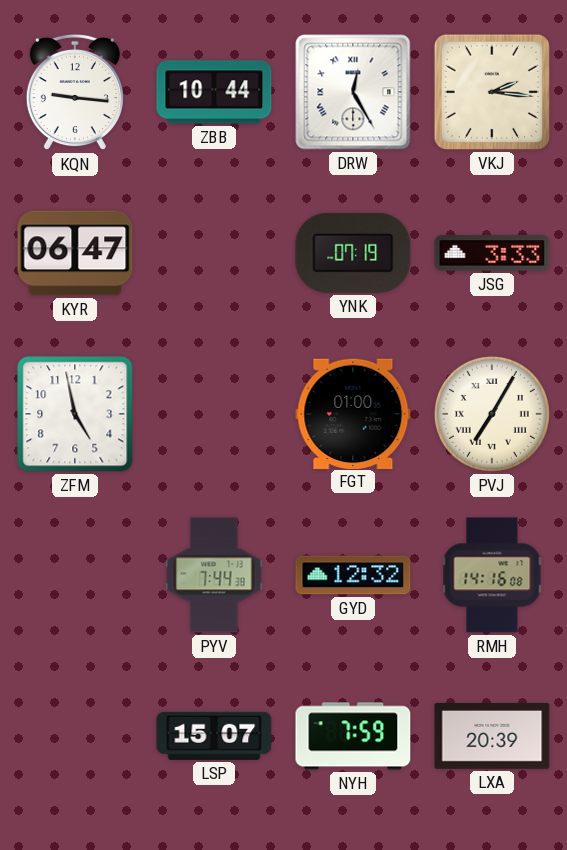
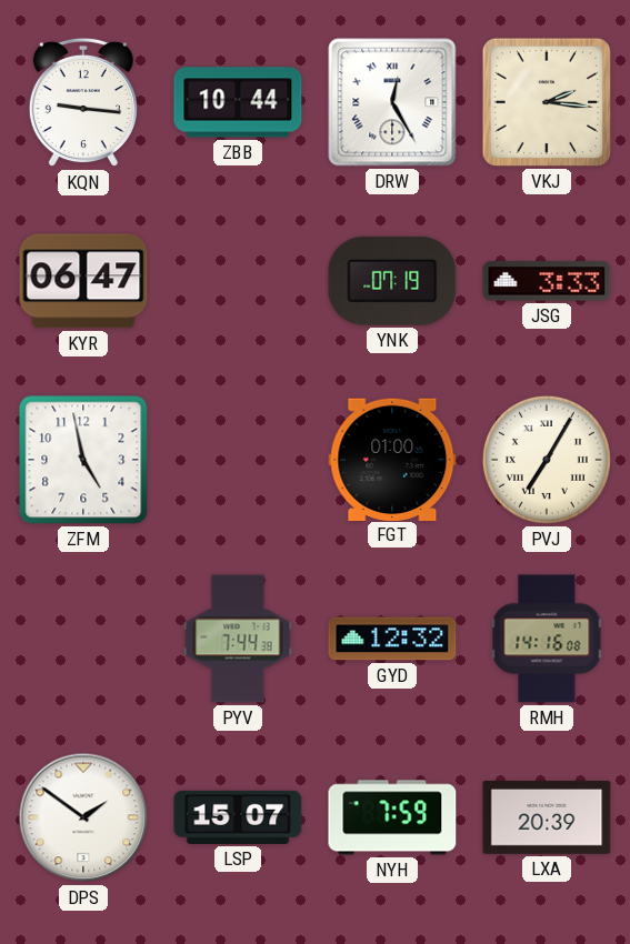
DPS: none -> 1:51 (83, 817)
